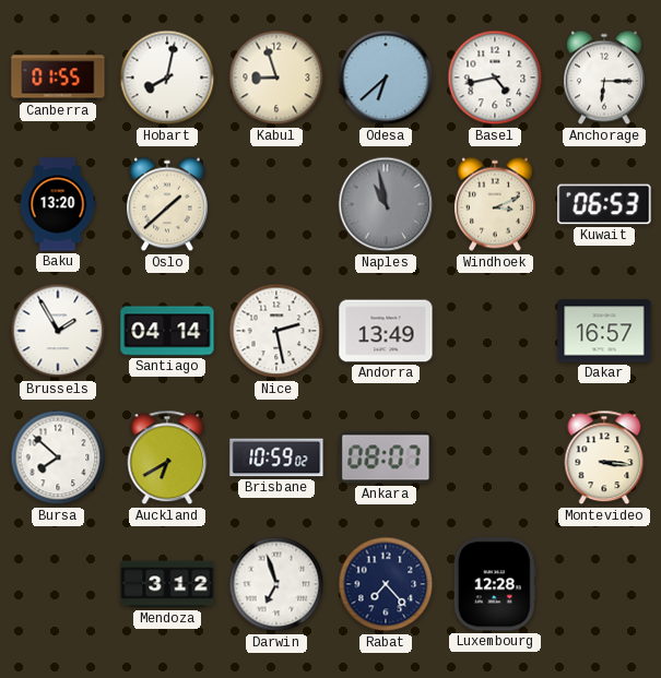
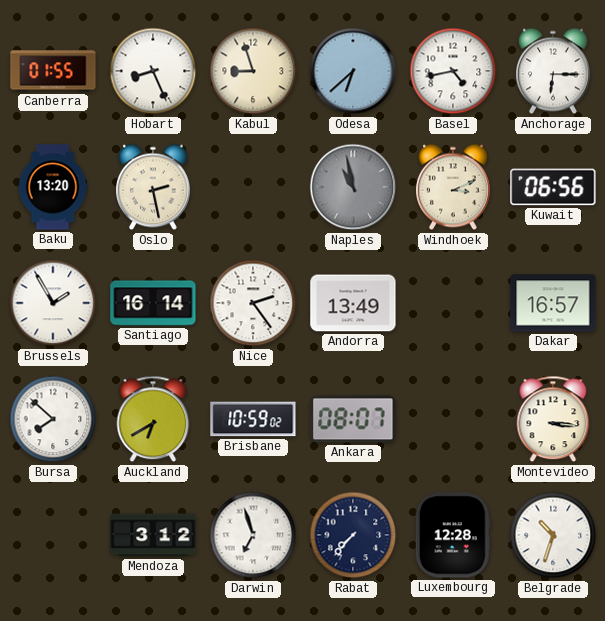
Hobart: 8:02 -> 8:26 (153, 71)
Oslo: 1:38 -> 2:28 (154, 187)
Kuwait: 06:53 -> 06:56 (553, 187)
Santiago: 04:14 -> 16:14 (153, 303)
Nice: 2:28 -> 2:24 (253, 303)
Rabat: 7:23 -> 7:37 (353, 535)
Belgrade: none -> 10:33 (553, 535)
